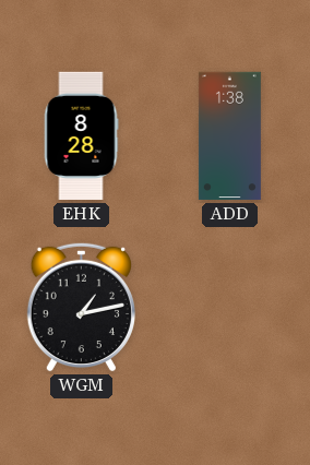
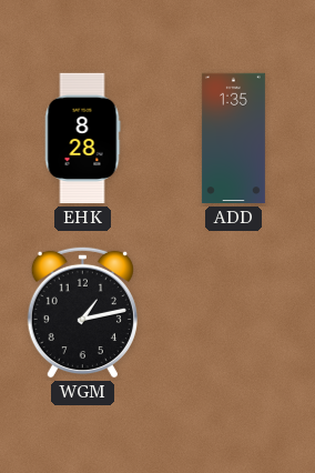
ADD: 1:38 -> 1:35 (233, 139)
